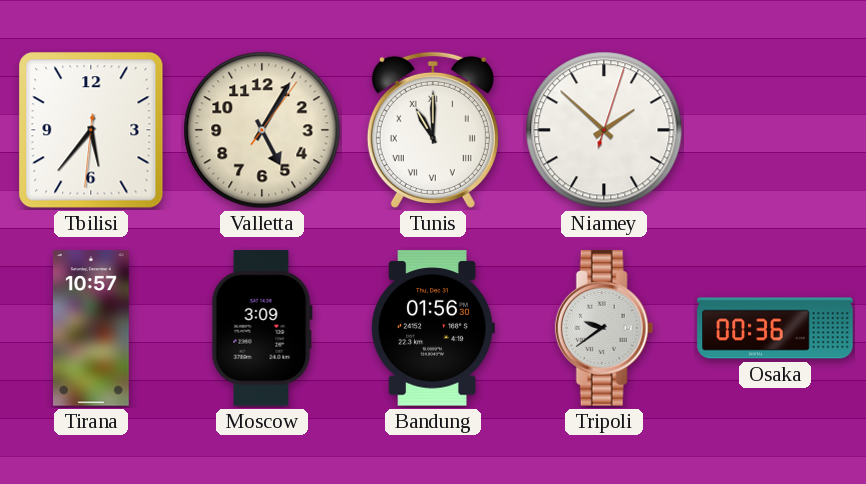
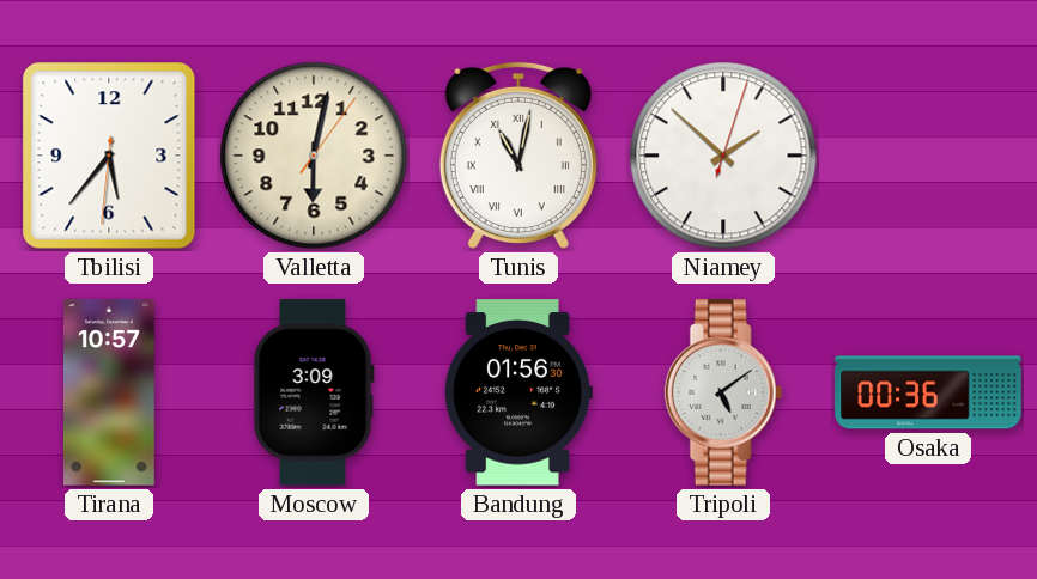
Valletta: 5:05 -> 6:02 (314, 156)
Tunis: 11:00 -> 11:02 (518, 156)
Tripoli: 9:39 -> 5:09 (723, 392)
